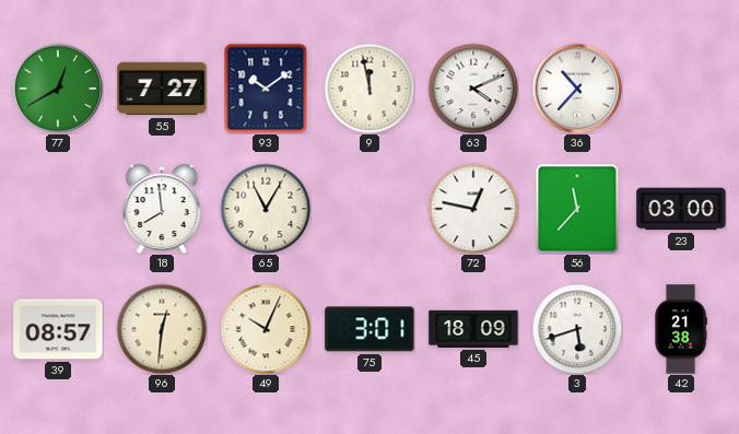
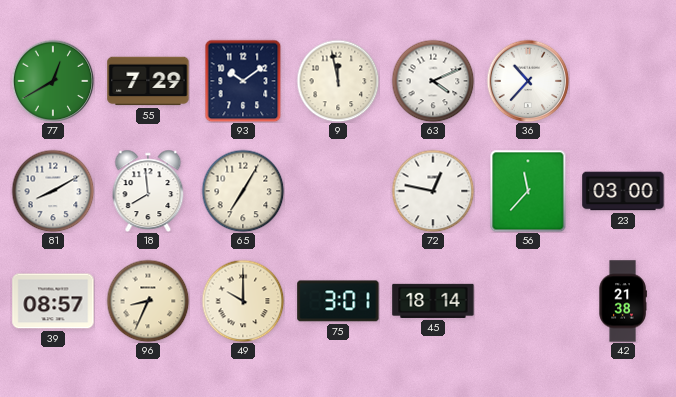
55: 7:27 -> 7:29 (148, 81)
81: none -> 8:10 (53, 191)
65: 11:05 -> 7:05 (243, 191)
96: 12:31 -> 8:34 (148, 301)
49: 10:04 -> 10:00 (243, 301)
45: 18:09 -> 18:14 (433, 301)
3: 5:42 -> none (577, 329)
